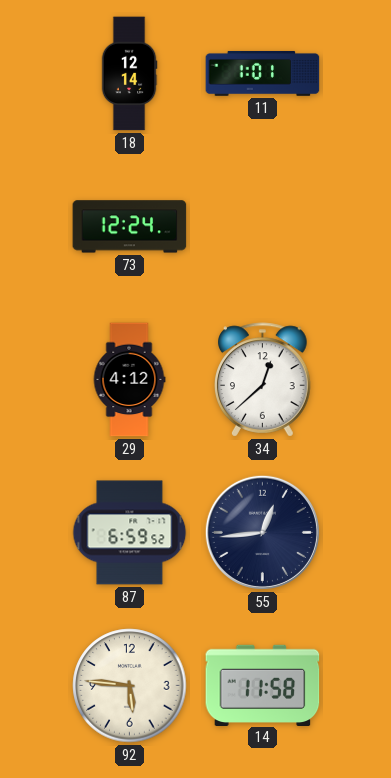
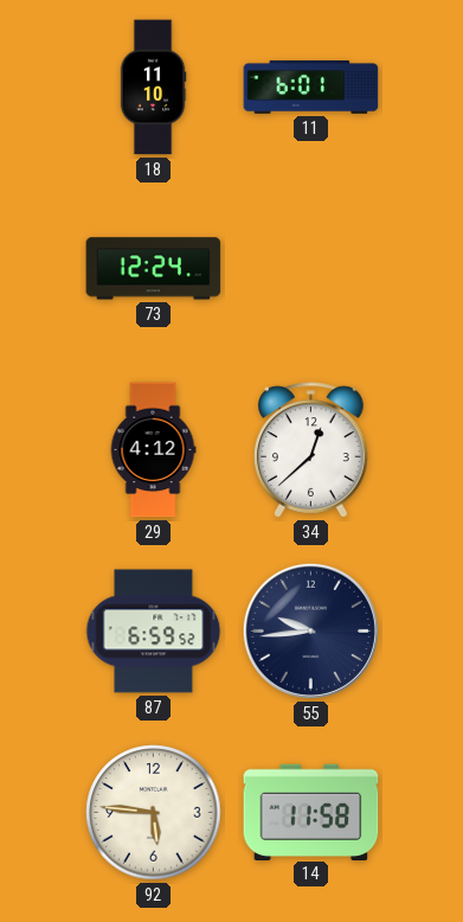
18: 12:14 -> 11:10 (153, 88)
11: 1:01 -> 6:01 (311, 87)
55: 12:44 -> 9:44 (310, 630)
